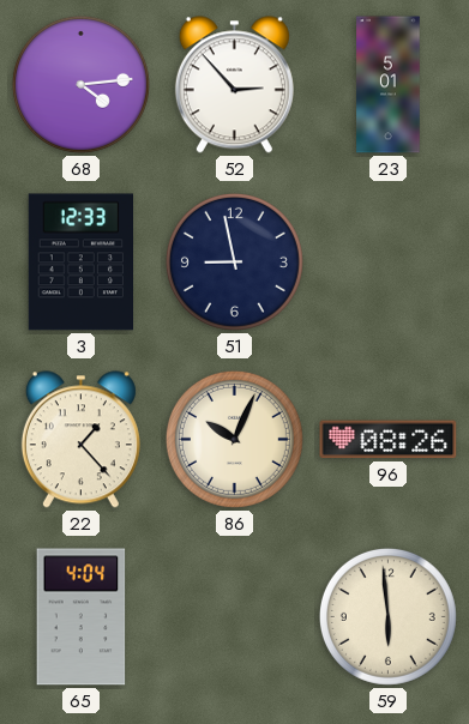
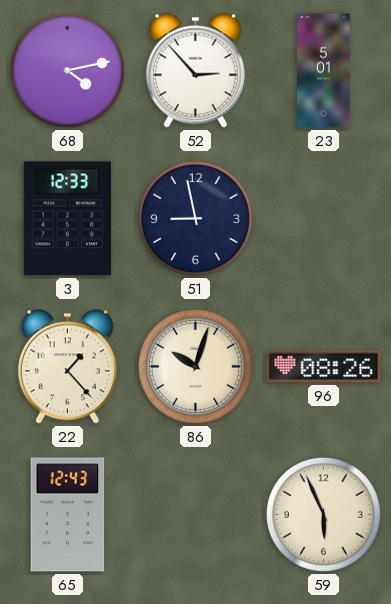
68: 4:14 -> 4:13 (67, 70)
86: 10:04 -> 10:03 (195, 366)
65: 4:04 -> 12:43 (68, 515)
59: 5:59 -> 5:56 (323, 514)
